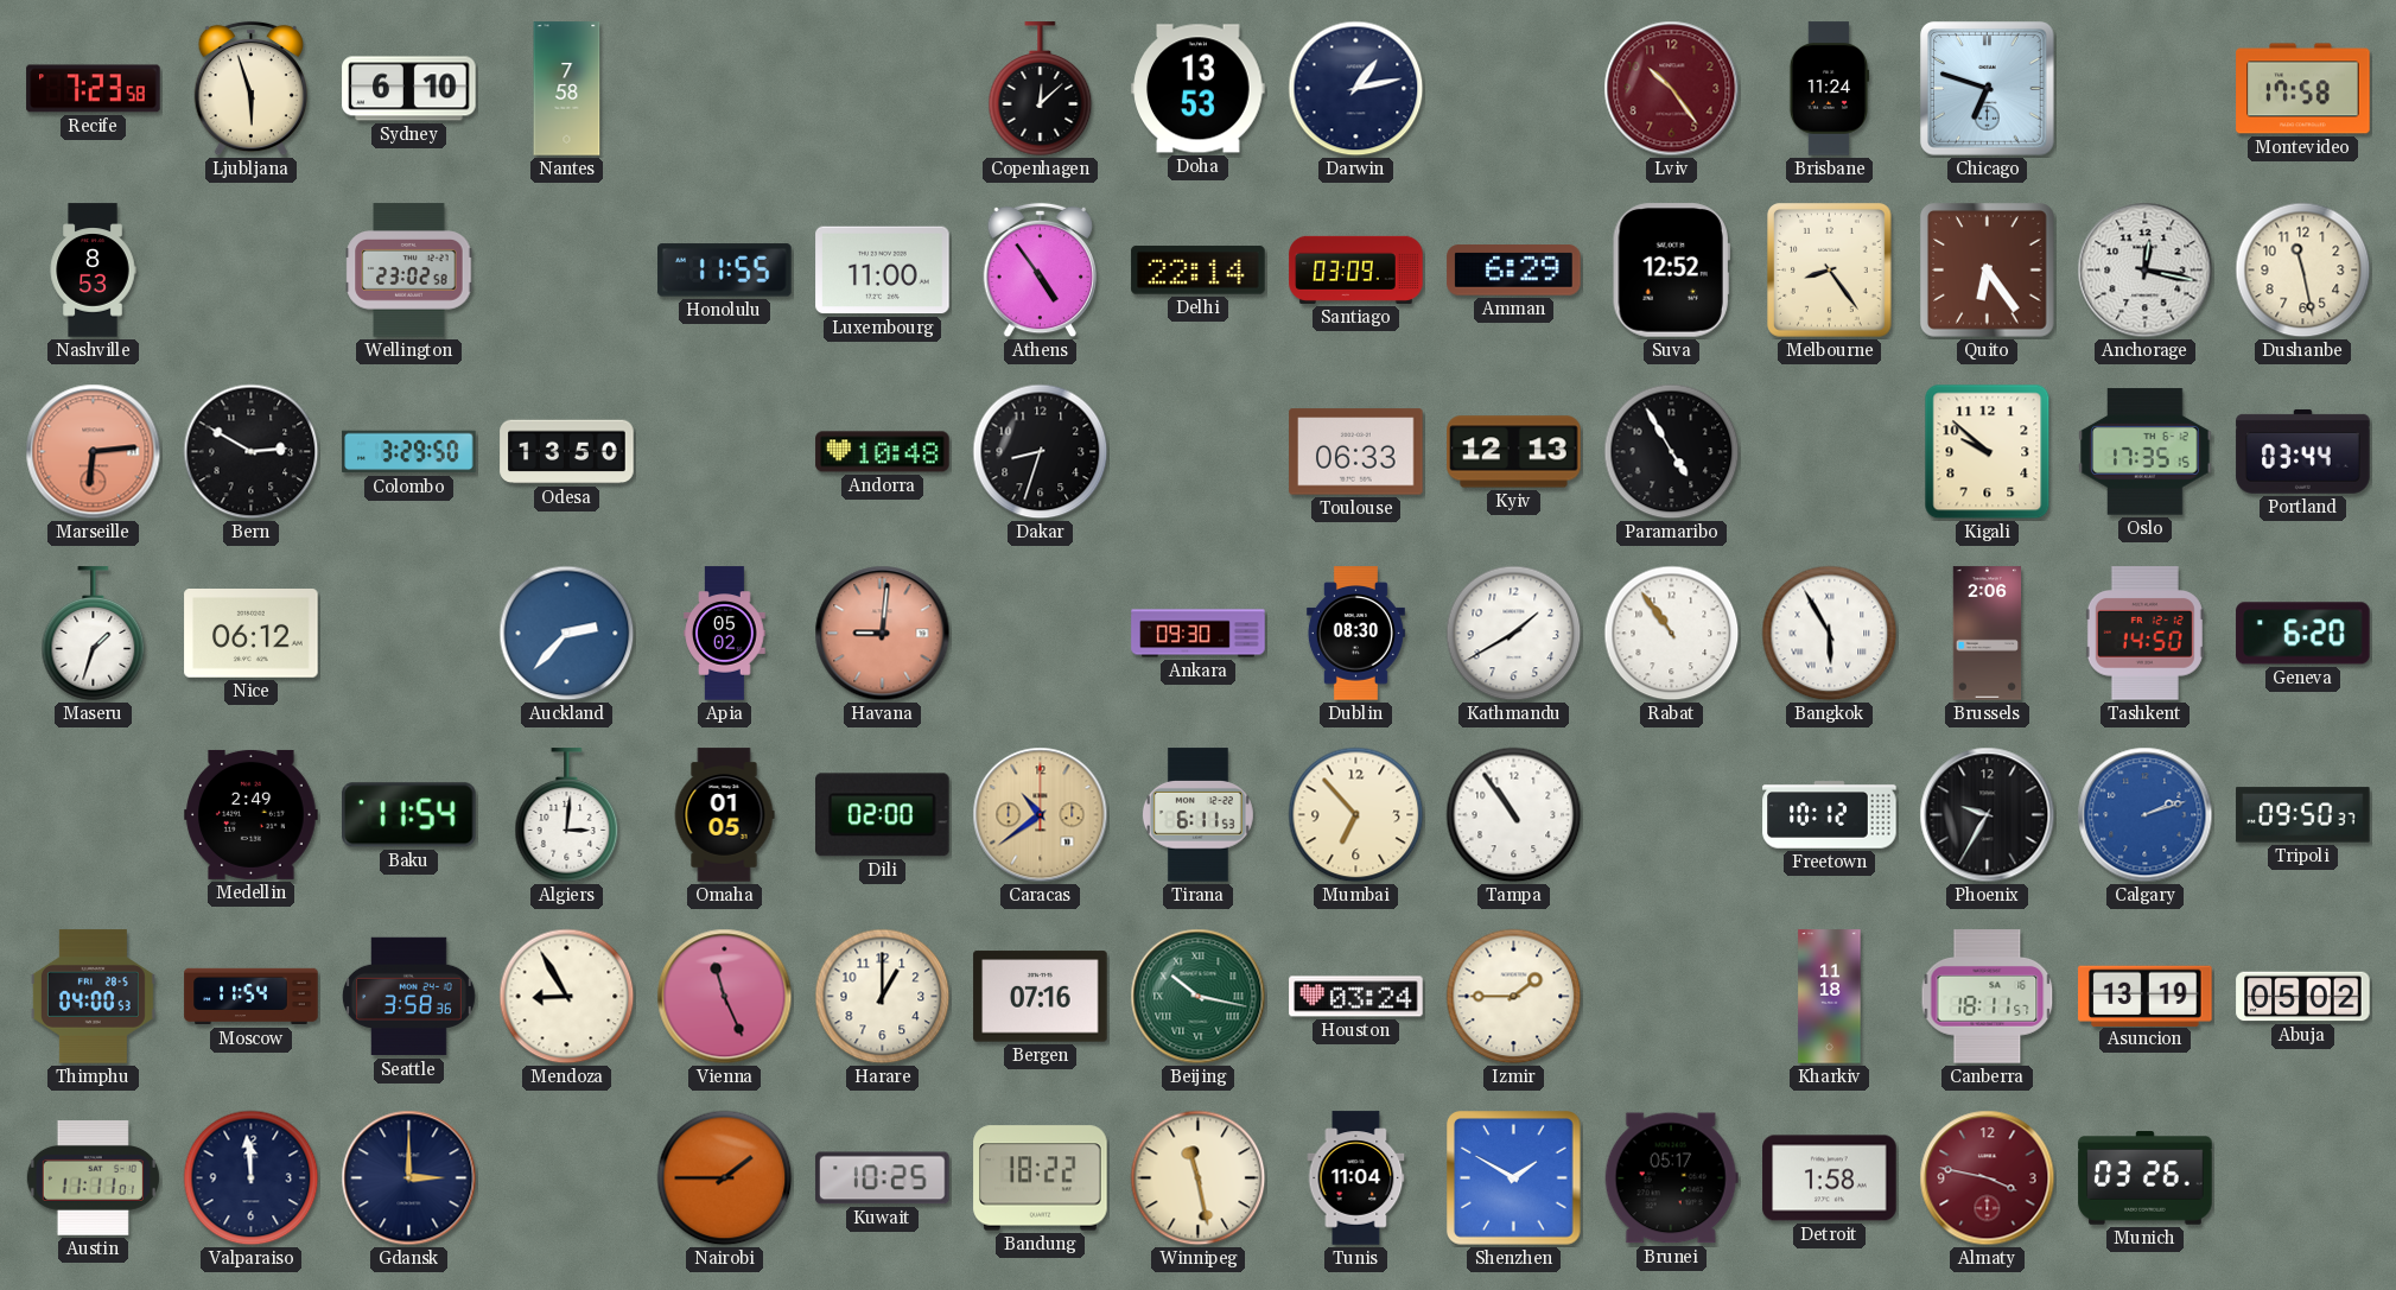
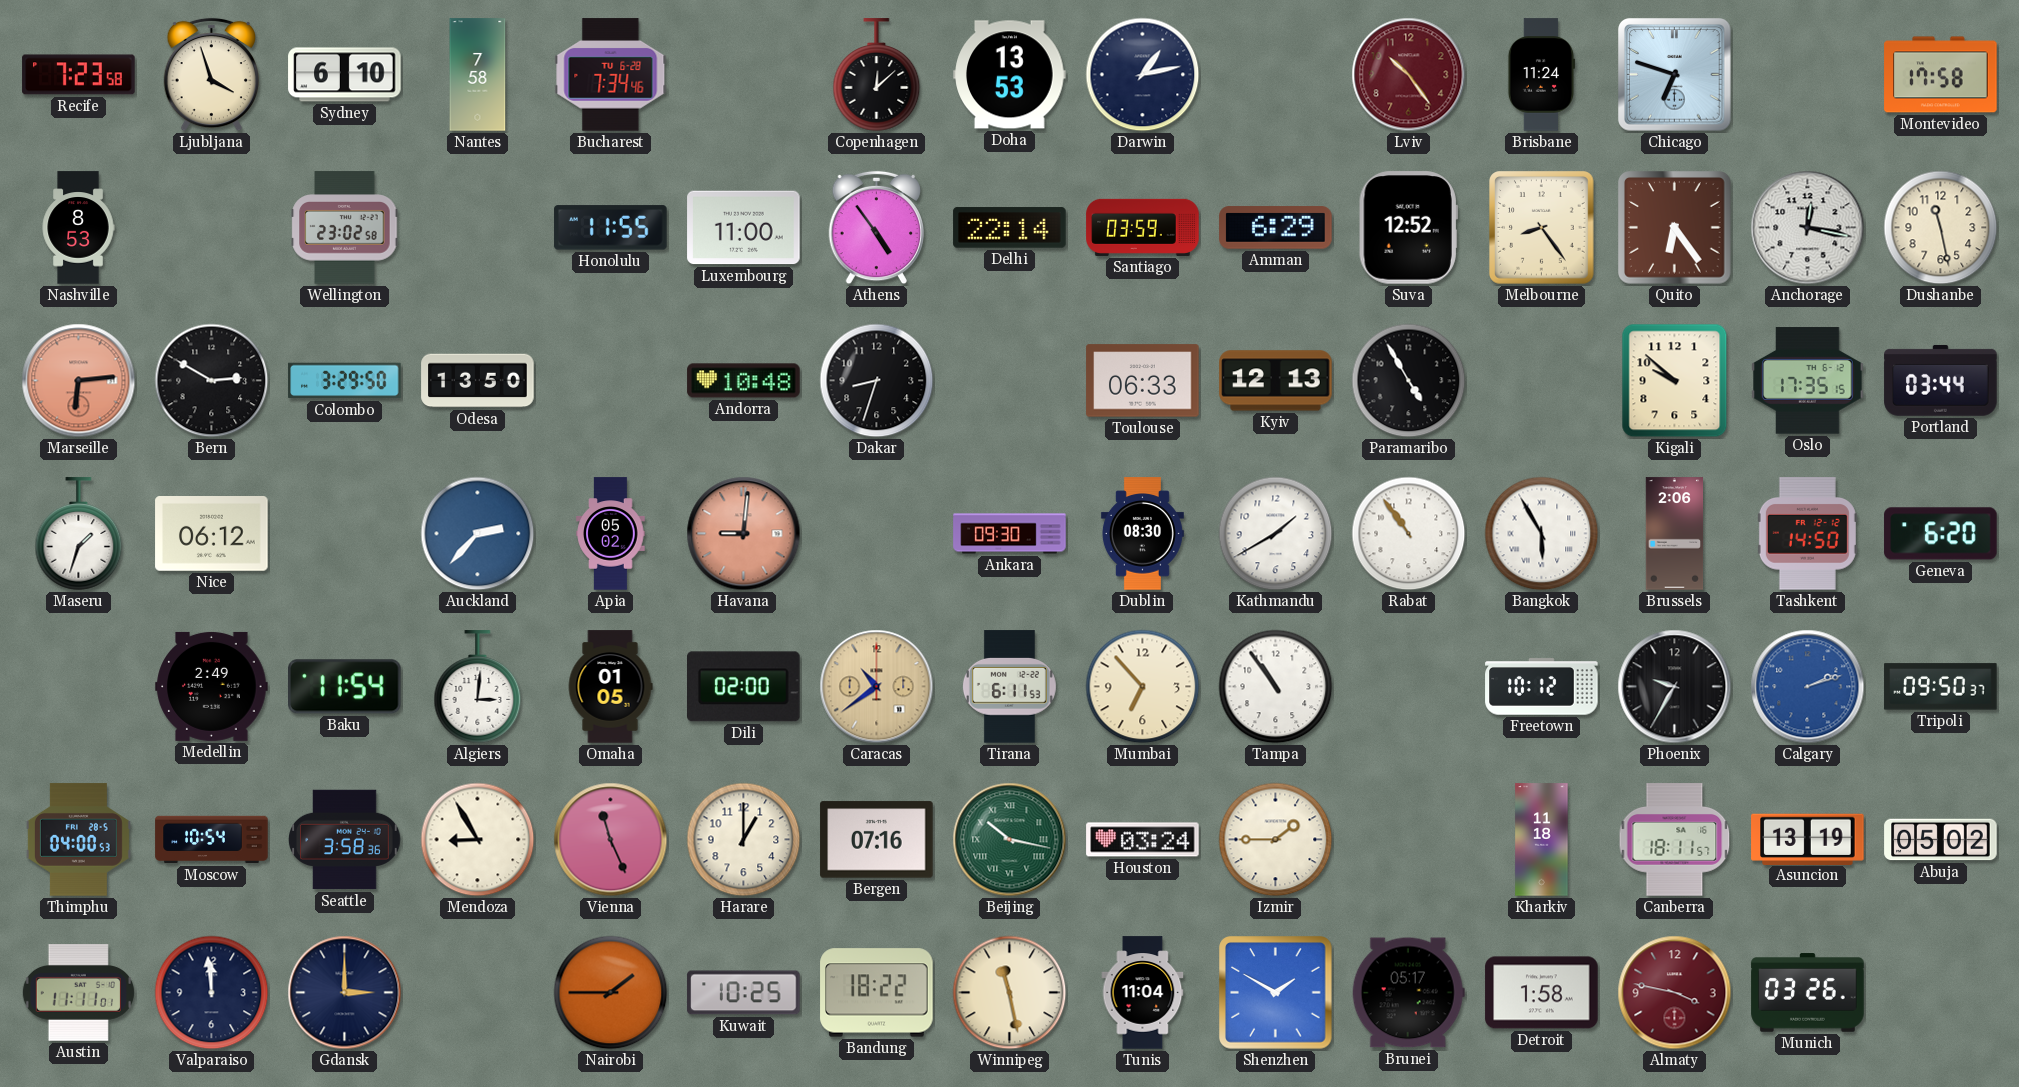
Ljubljana: 5:57 -> 3:57 (211, 75)
Bucharest: none -> 7:34 (611, 75)
Santiago: 03:09 -> 03:59 (1143, 227)
Moscow: 11:54 -> 10:54 (212, 840)
